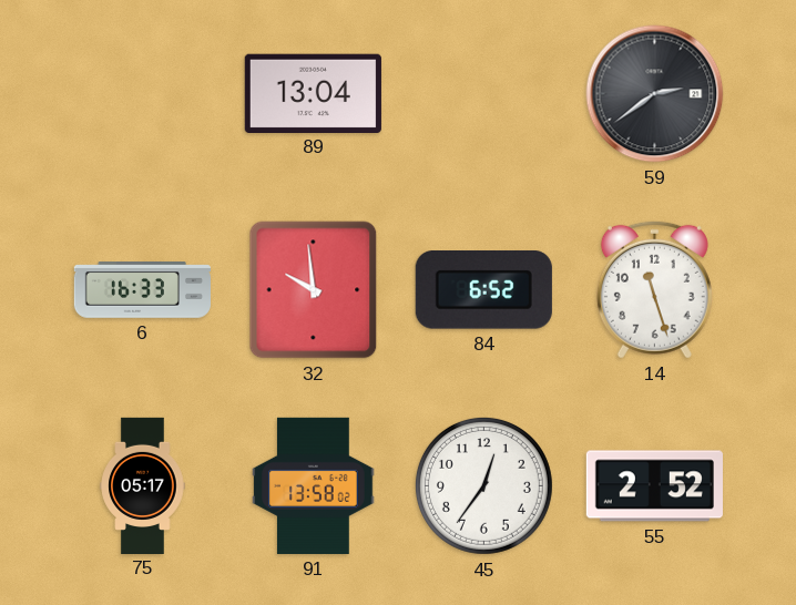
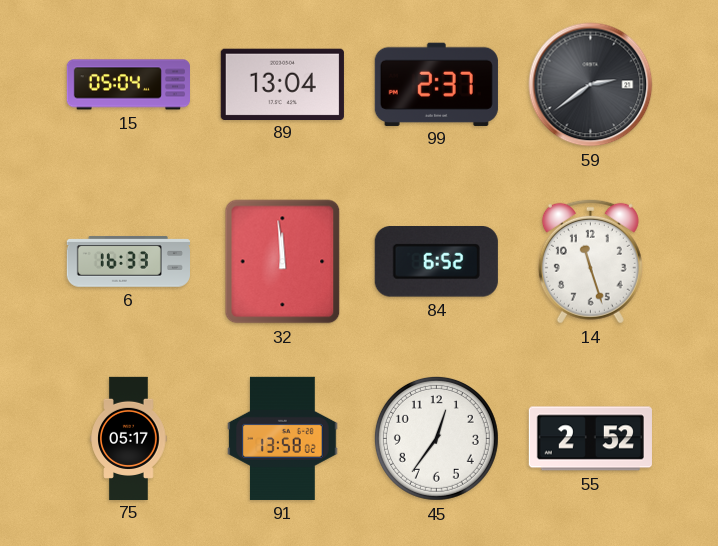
15: none -> 05:04 (128, 85)
99: none -> 2:37 (436, 84)
32: 9:59 -> 11:59 (283, 262)
